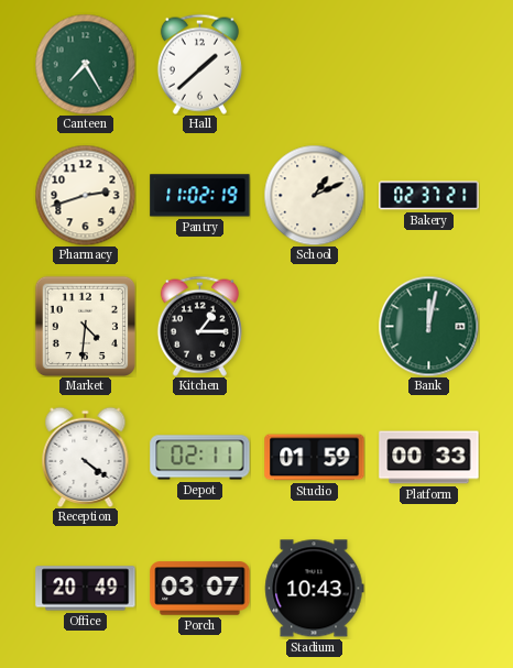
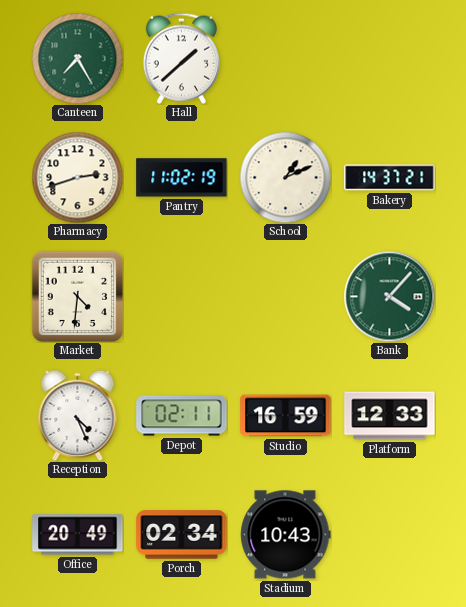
Bakery: 02:37 -> 14:37 (390, 178)
Kitchen: 1:15 -> none (199, 326)
Bank: 12:02 -> 4:07 (389, 296)
Reception: 4:21 -> 4:26 (78, 415)
Studio: 01:59 -> 16:59 (286, 416)
Platform: 00:33 -> 12:33 (390, 416)
Porch: 03:07 -> 02:34 (182, 535)
